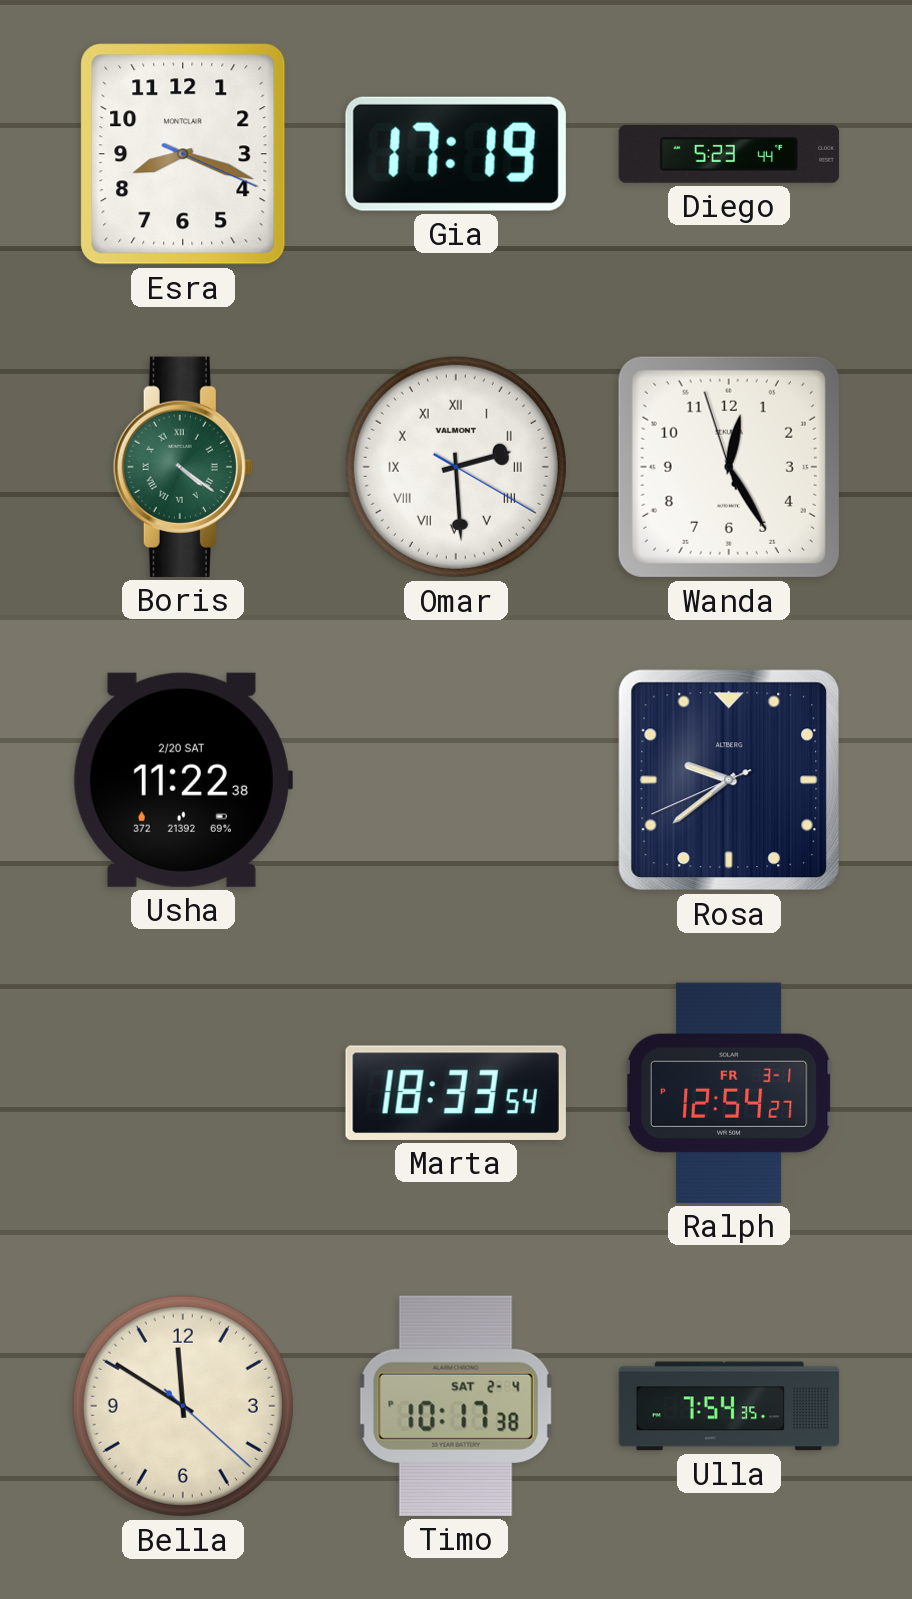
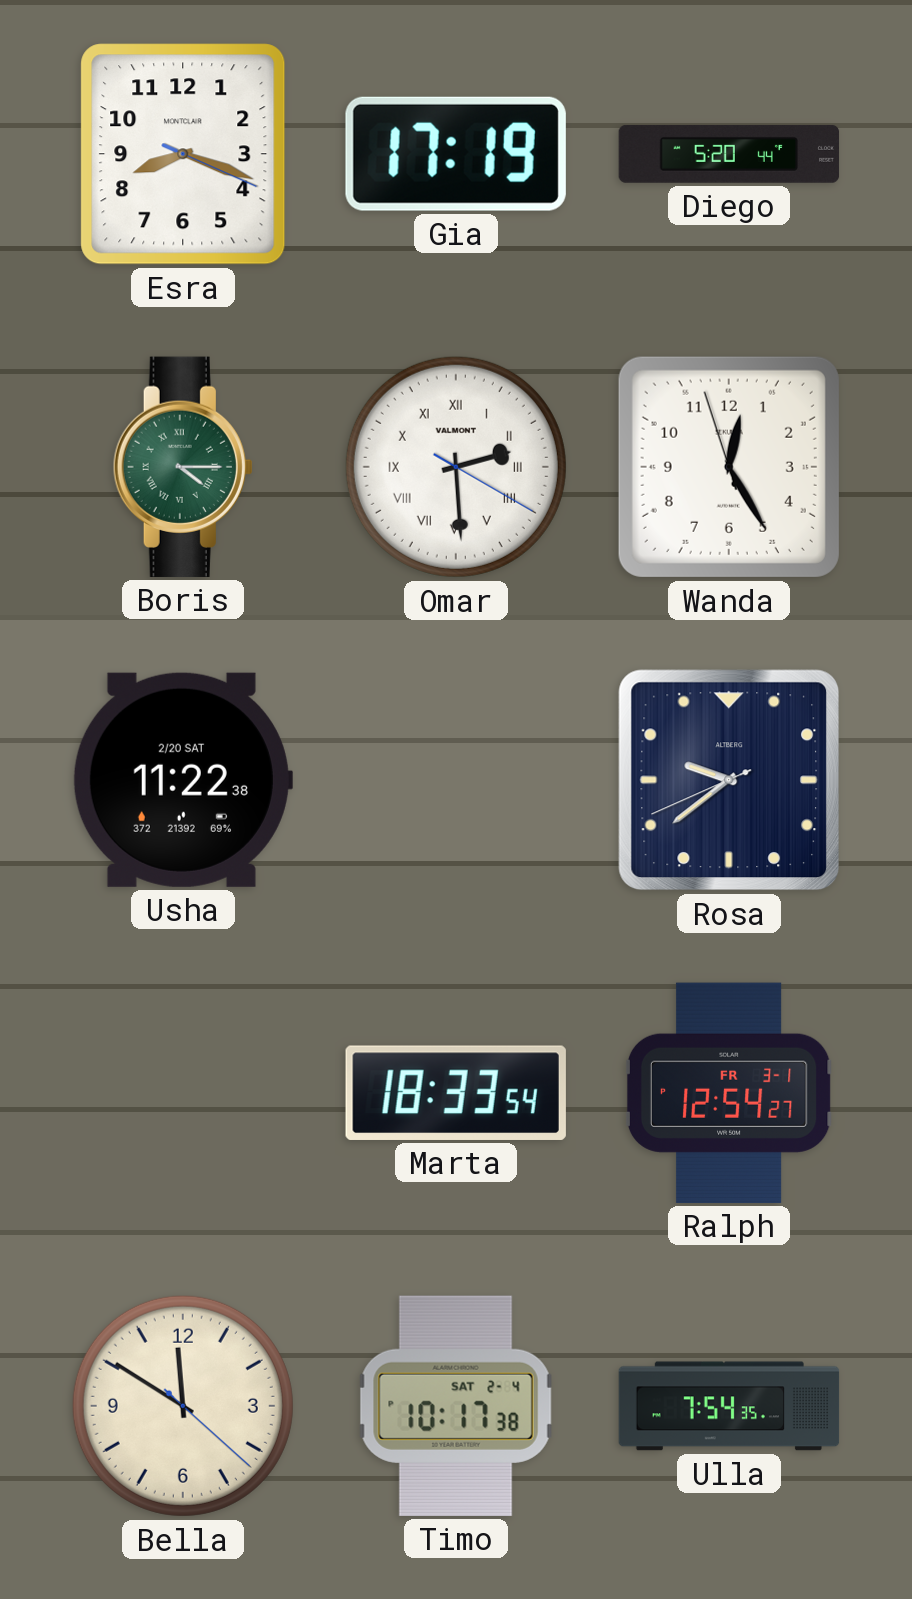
Diego: 5:23 -> 5:20 (729, 154)
Boris: 4:21 -> 4:15 (183, 467)
